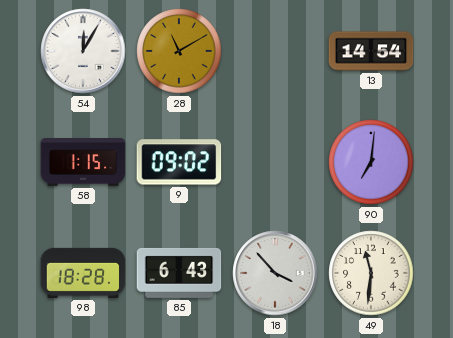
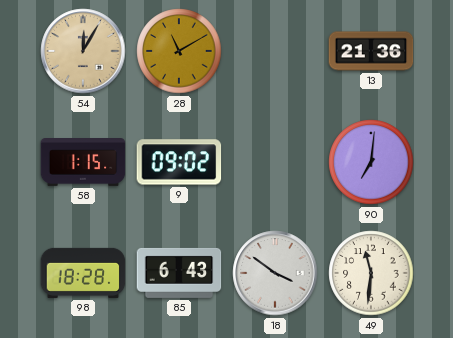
54 dial: white -> champagne (83, 51)
13: 14:54 -> 21:36 (371, 51)
18: 3:53 -> 3:51 (275, 273)
